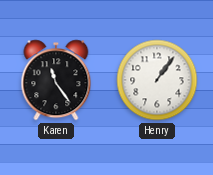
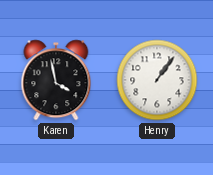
Karen: 11:24 -> 3:58 (56, 80)
